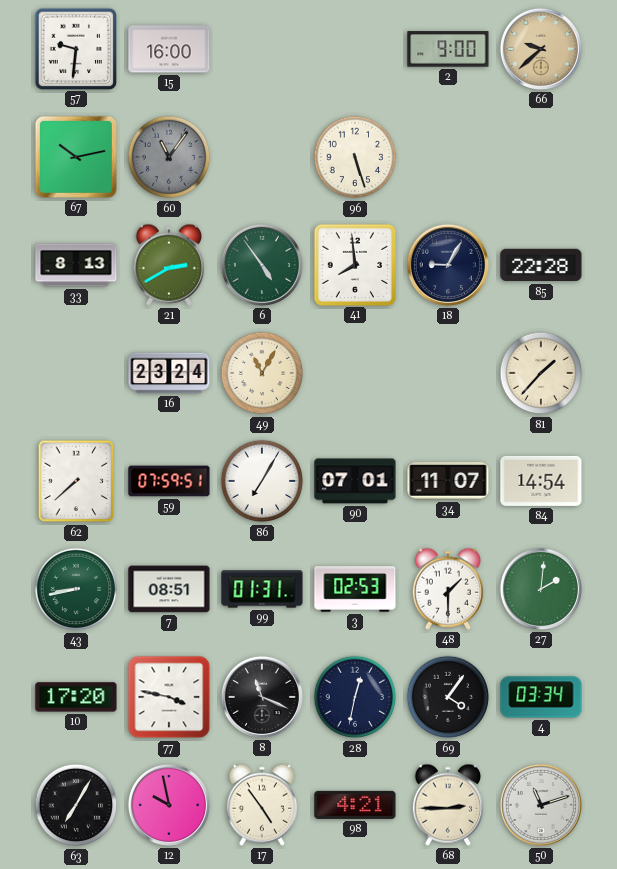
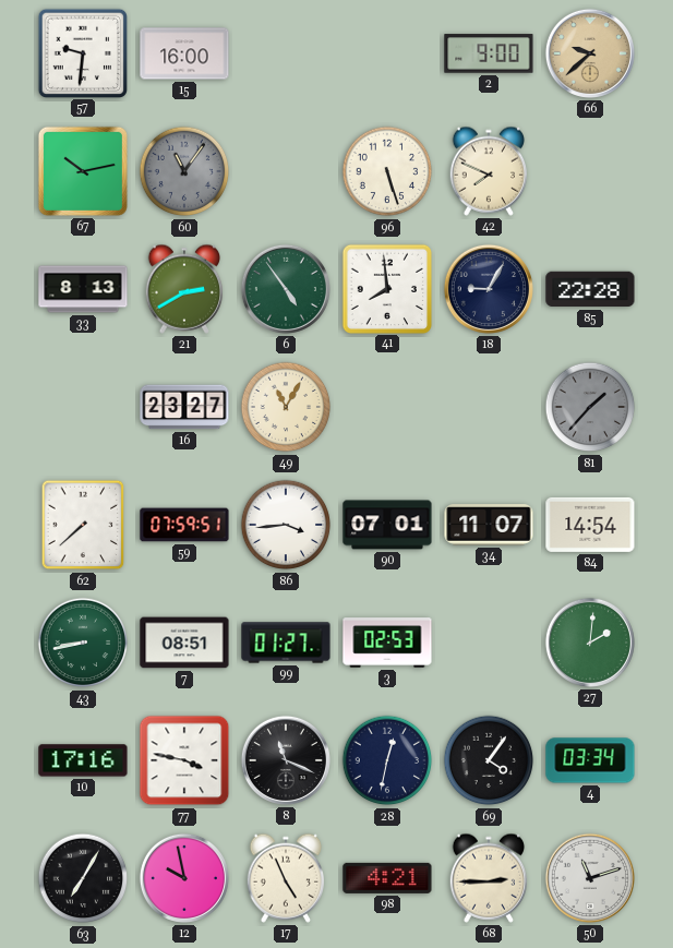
42: none -> 7:49 (489, 171)
16: 23:24 -> 23:27 (184, 407)
81 dial: cream -> grey (590, 407)
86: 7:05 -> 3:44 (286, 525)
99: 01:31 -> 01:27 (286, 643)
48: 1:30 -> none (448, 589)
10: 17:20 -> 17:16 (83, 760)
17: 4:54 -> 4:56 (286, 878)
